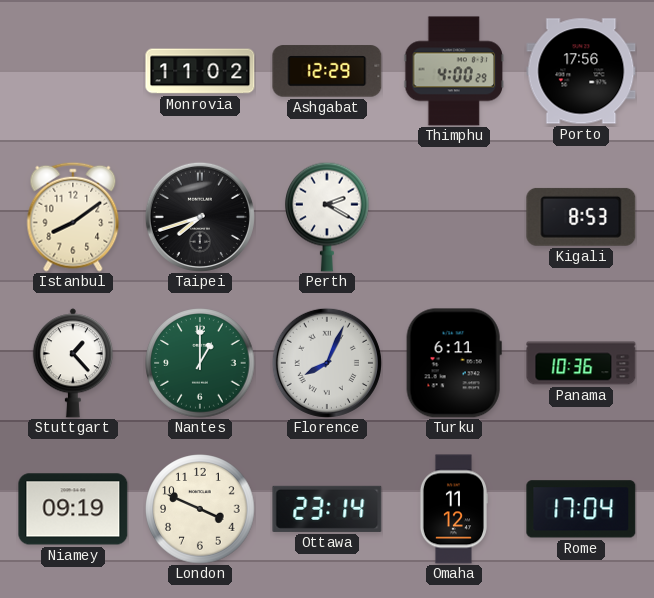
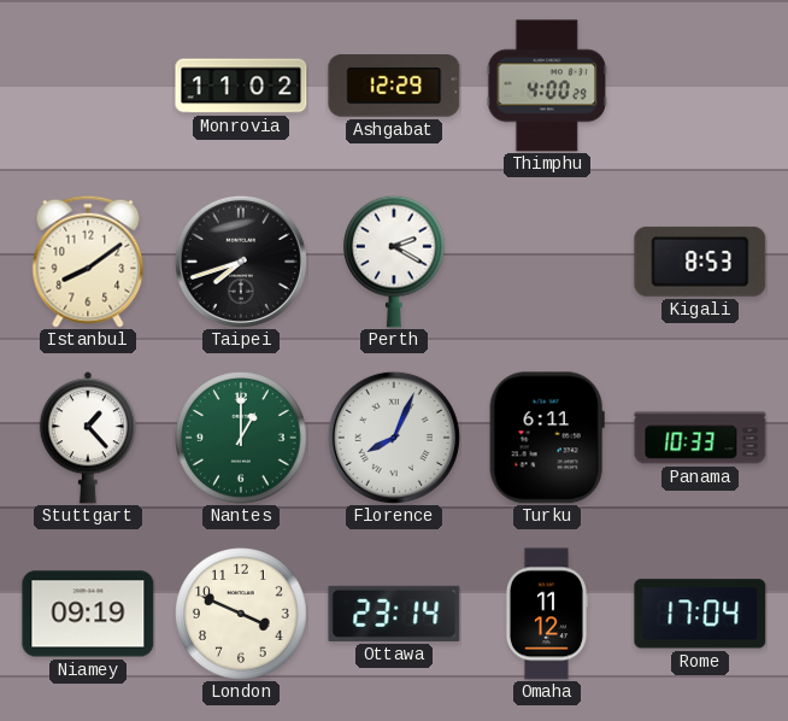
Porto: 17:56 -> none (581, 71)
Panama: 10:36 -> 10:33 (700, 438)
